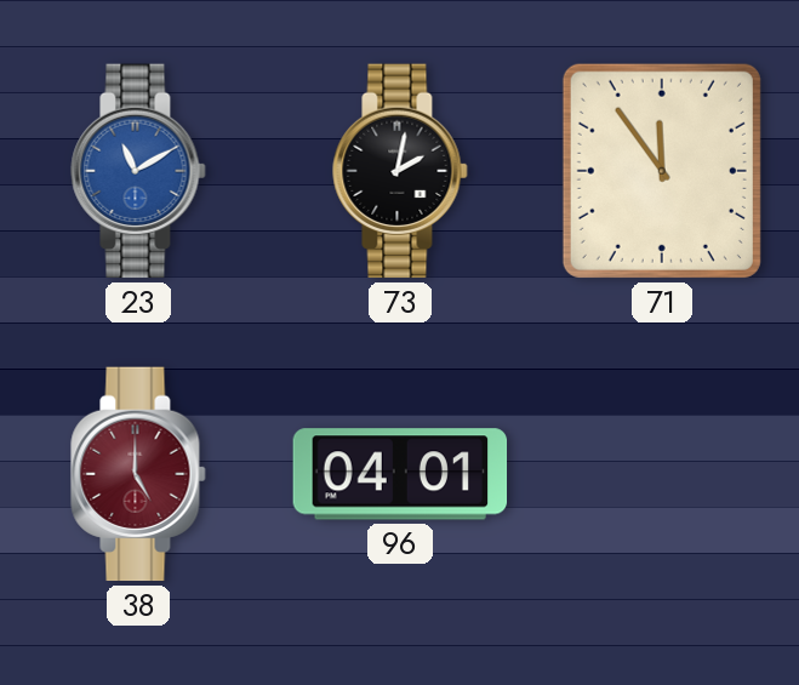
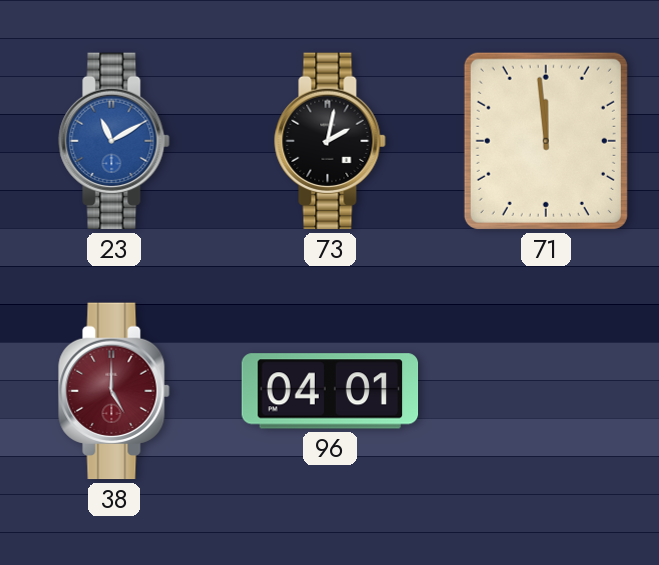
71: 11:54 -> 11:59 (546, 141)
